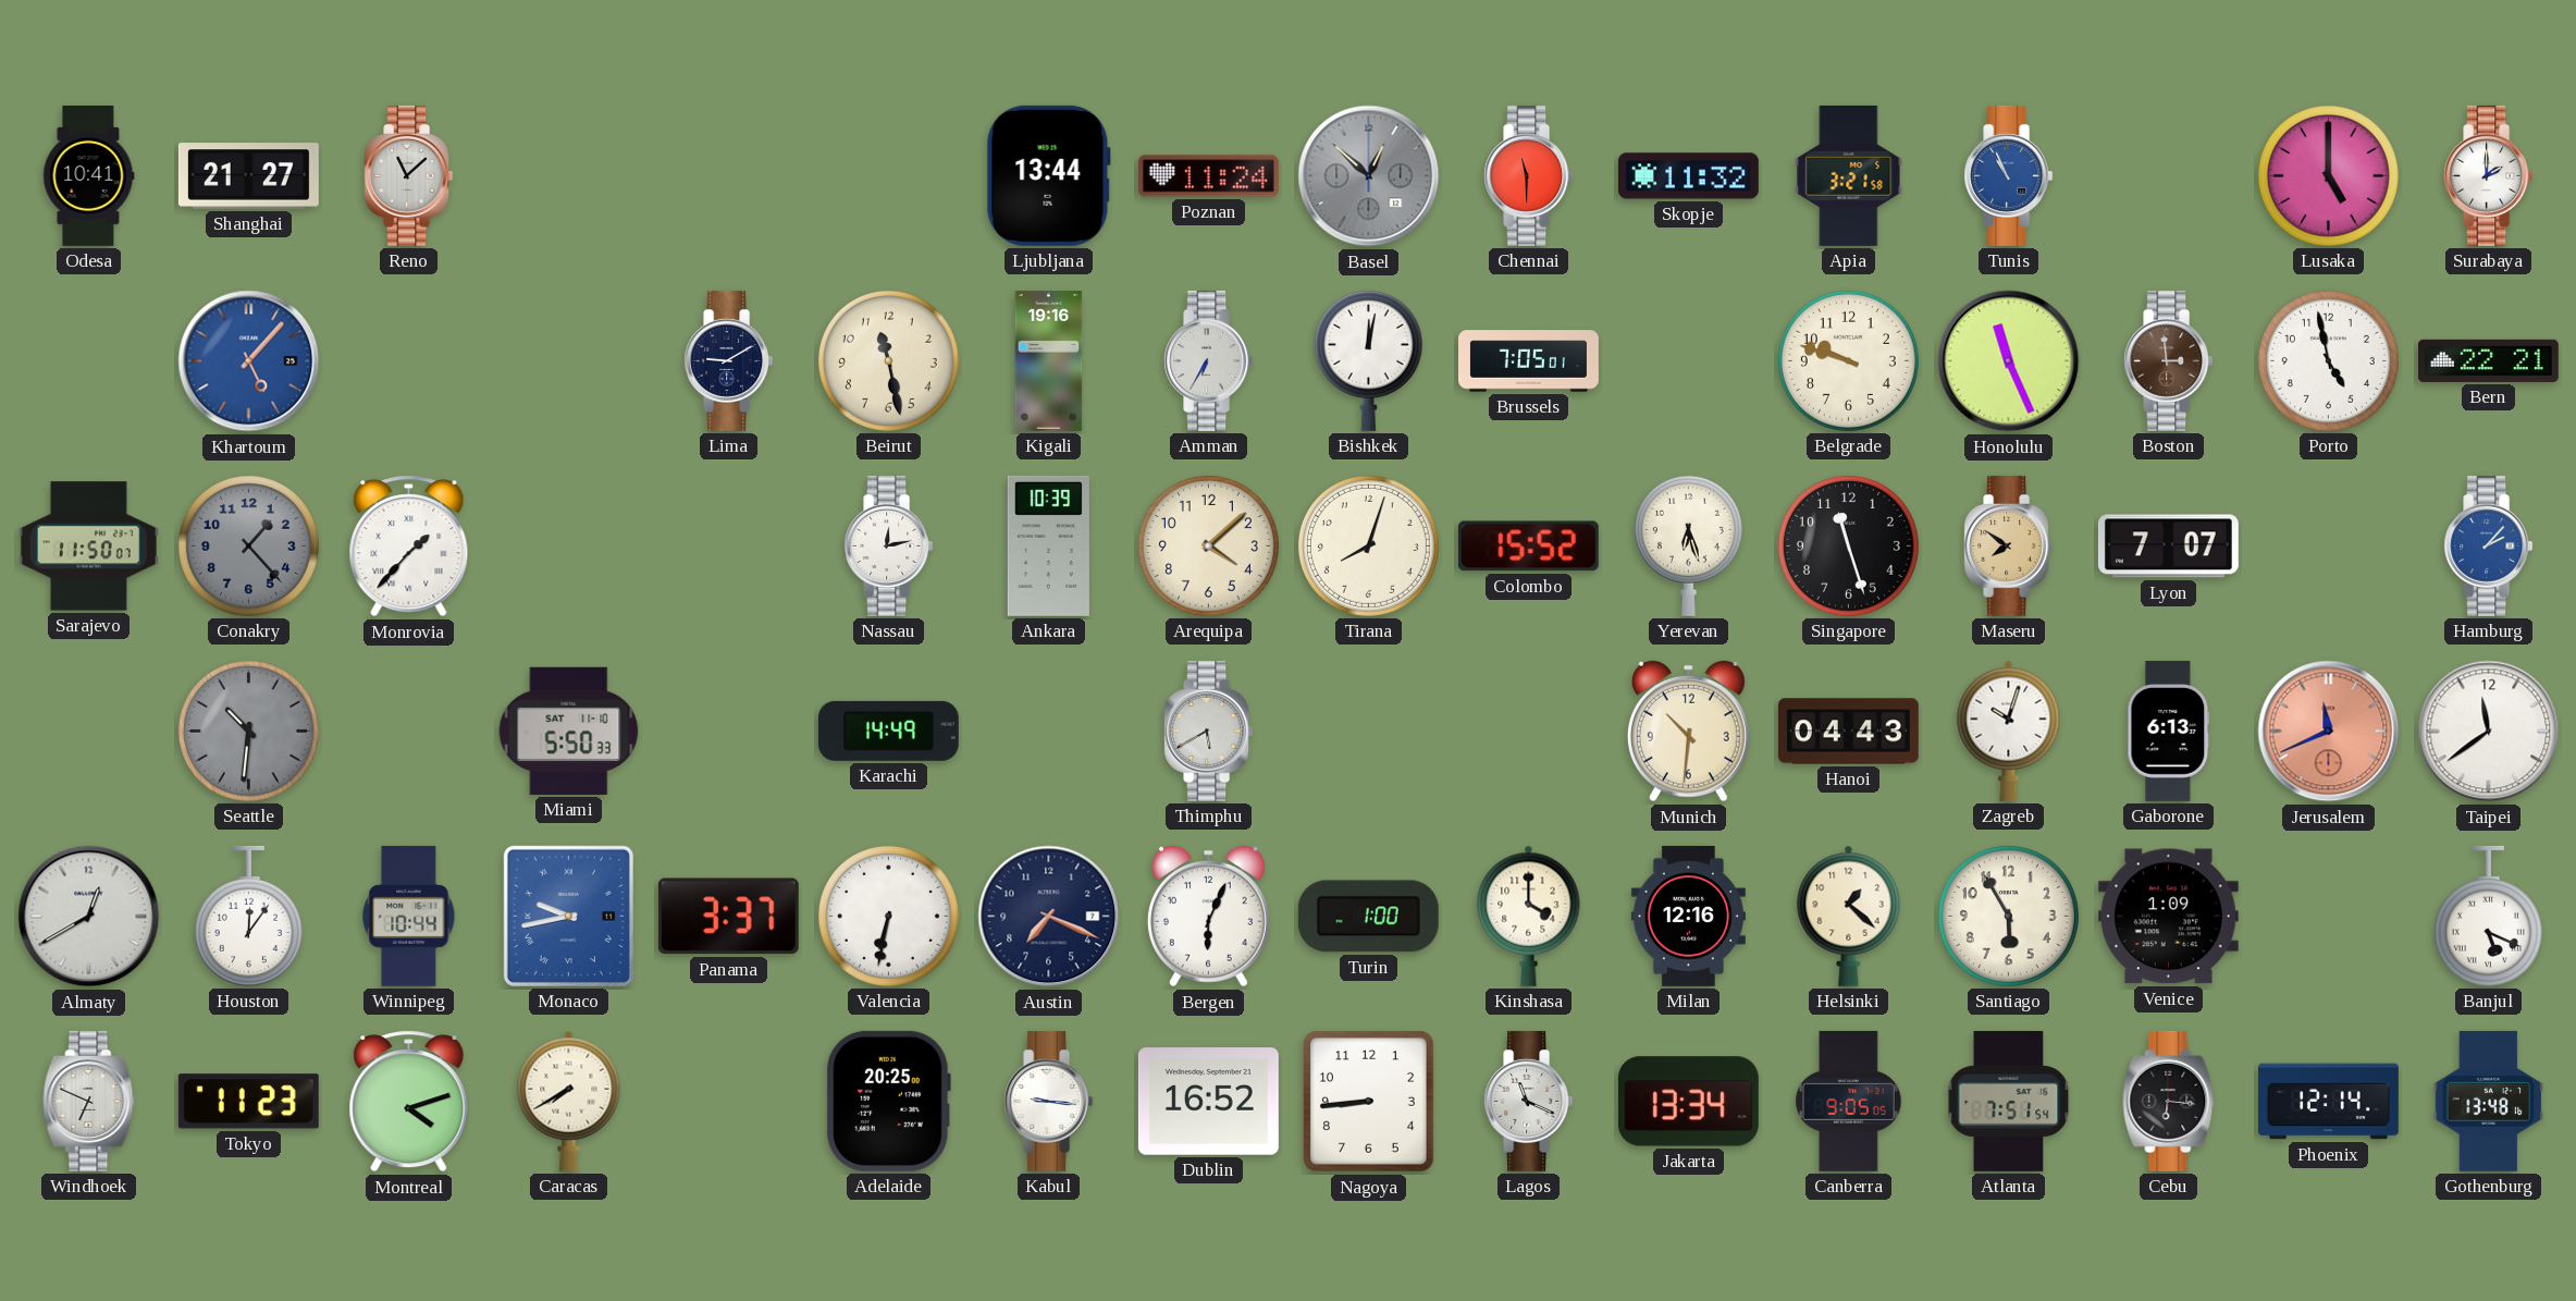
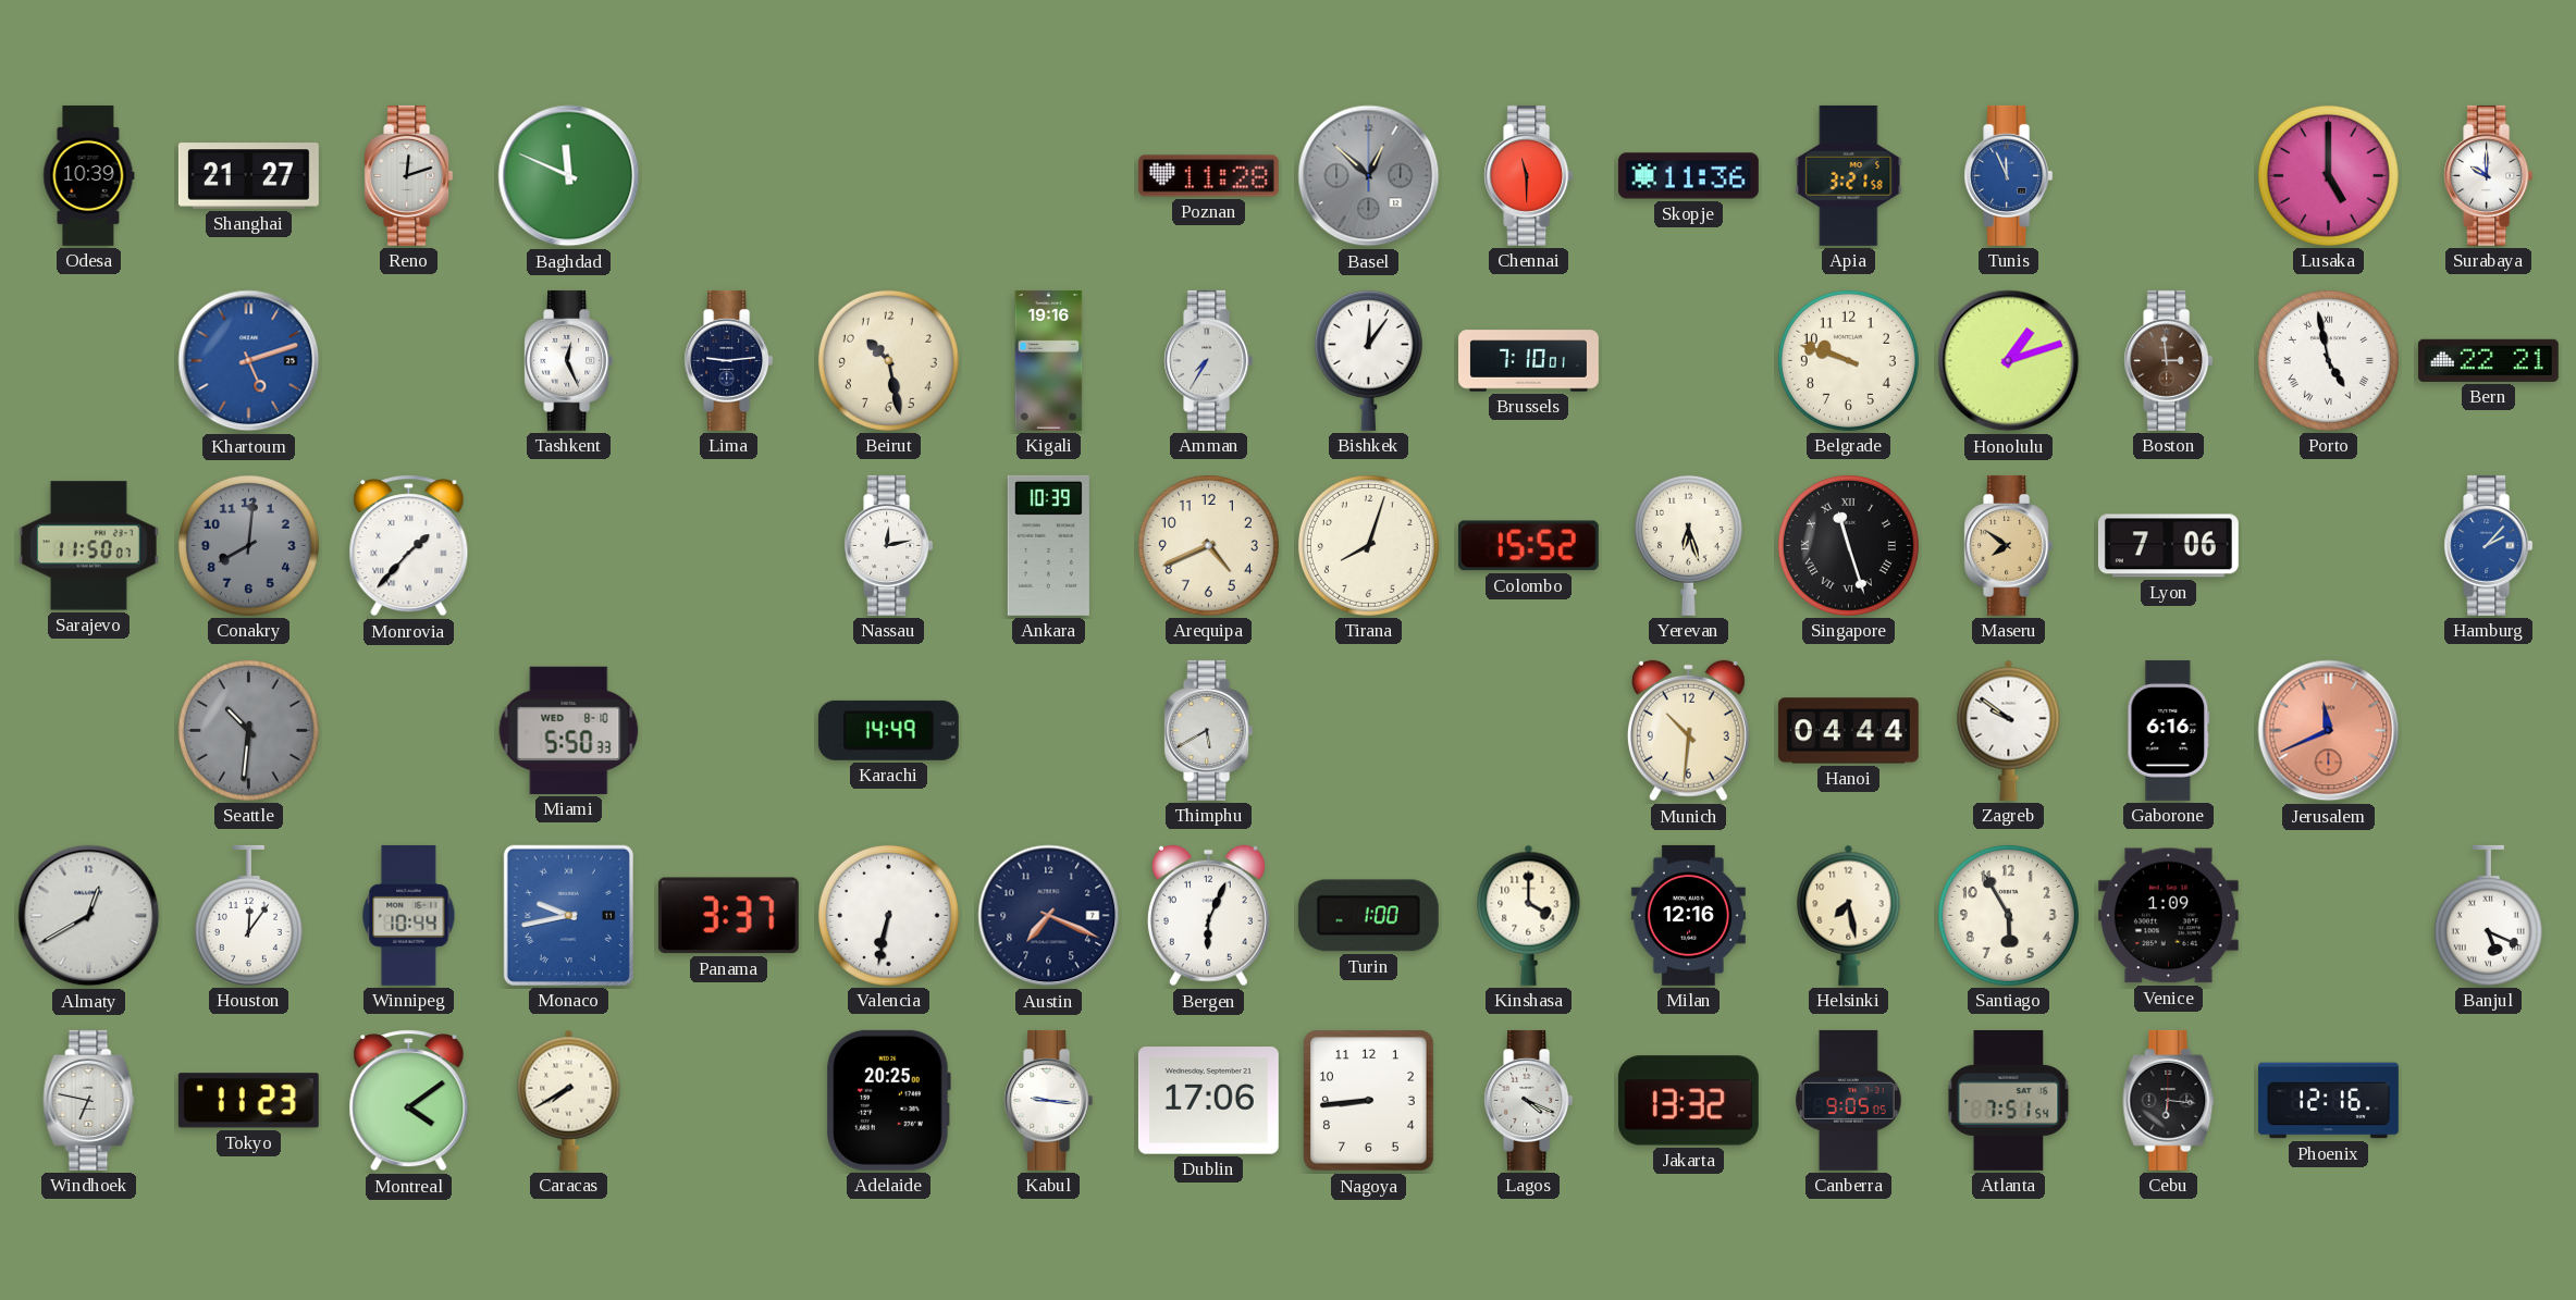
Odesa: 10:41 -> 10:39 (89, 175)
Reno: 11:08 -> 12:12 (409, 175)
Baghdad: none -> 11:49 (569, 176)
Ljubljana: 13:44 -> none (1048, 175)
Poznan: 11:24 -> 11:28 (1208, 176)
Skopje: 11:32 -> 11:36 (1688, 176)
Tunis: 10:56 -> 11:56 (2009, 175)
Surabaya: 2:00 -> 10:00 (2489, 175)
Khartoum: 5:07 -> 5:12 (249, 361)
Tashkent: none -> 12:26 (569, 360)
Lima: 9:10 -> 9:14 (729, 360)
Beirut: 11:28 -> 10:28 (888, 360)
Amman: 6:35 -> 7:35 (1209, 360)
Bishkek: 12:02 -> 12:06 (1368, 360)
Brussels: 7:05 -> 7:10 (1529, 361)
Honolulu: 11:26 -> 1:12 (2009, 361)
Porto numerals: Arabic -> Roman (2328, 360)
Conakry: 1:23 -> 8:01 (248, 545)
Arequipa: 4:08 -> 4:41 (1208, 545)
Singapore numerals: Arabic -> Roman (1848, 545)
Lyon: 7:07 -> 7:06 (2168, 546)
Miami date: SAT 11-10 -> WED 8-10 (569, 730)
Hanoi: 04:43 -> 04:44 (1848, 731)
Zagreb: 10:03 -> 9:51 (2009, 730)
Gaborone: 6:13 -> 6:16 (2169, 730)
Taipei: 11:39 -> none (2489, 732)
Helsinki: 1:22 -> 7:28 (1849, 915)
Windhoek: 6:49 -> 6:47 (89, 1100)
Montreal: 4:12 -> 4:09 (409, 1101)
Dublin: 16:52 -> 17:06 (1208, 1101)
Lagos: 11:19 -> 4:19 (1529, 1100)
Jakarta: 13:34 -> 13:32 (1688, 1101)
Phoenix: 12:14 -> 12:16 (2328, 1101)
Gothenburg: 13:48 -> none (2489, 1101)
